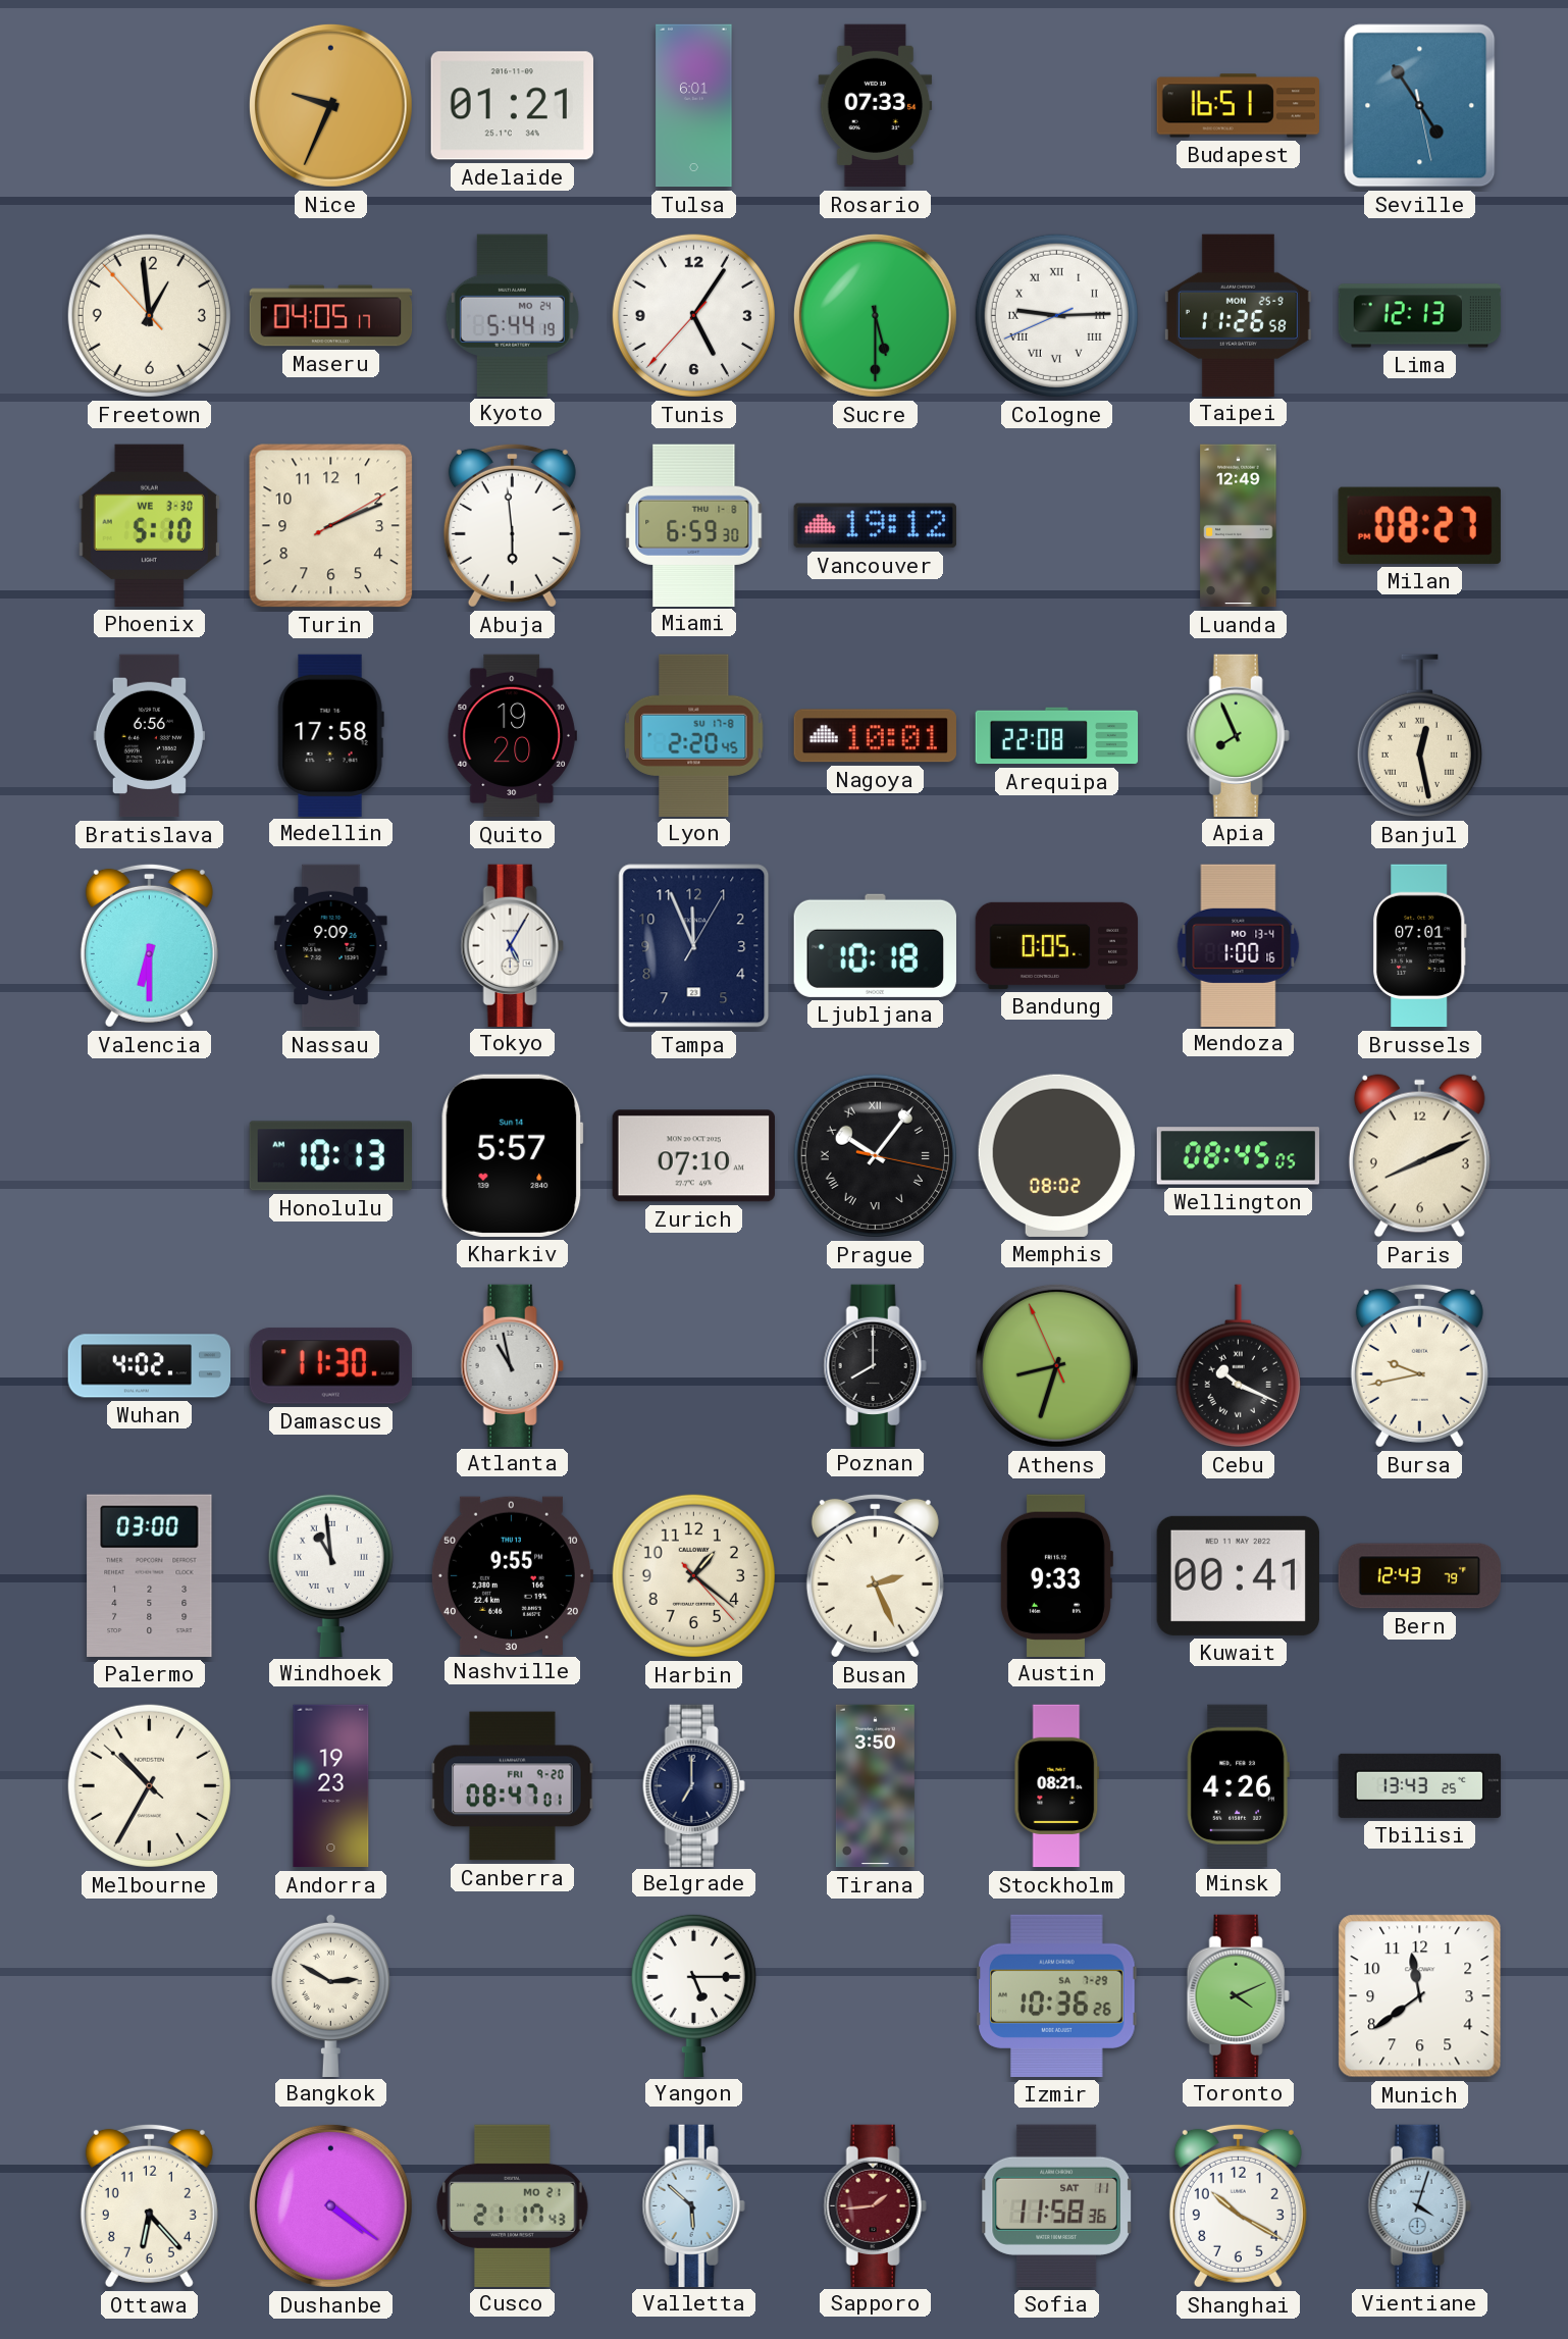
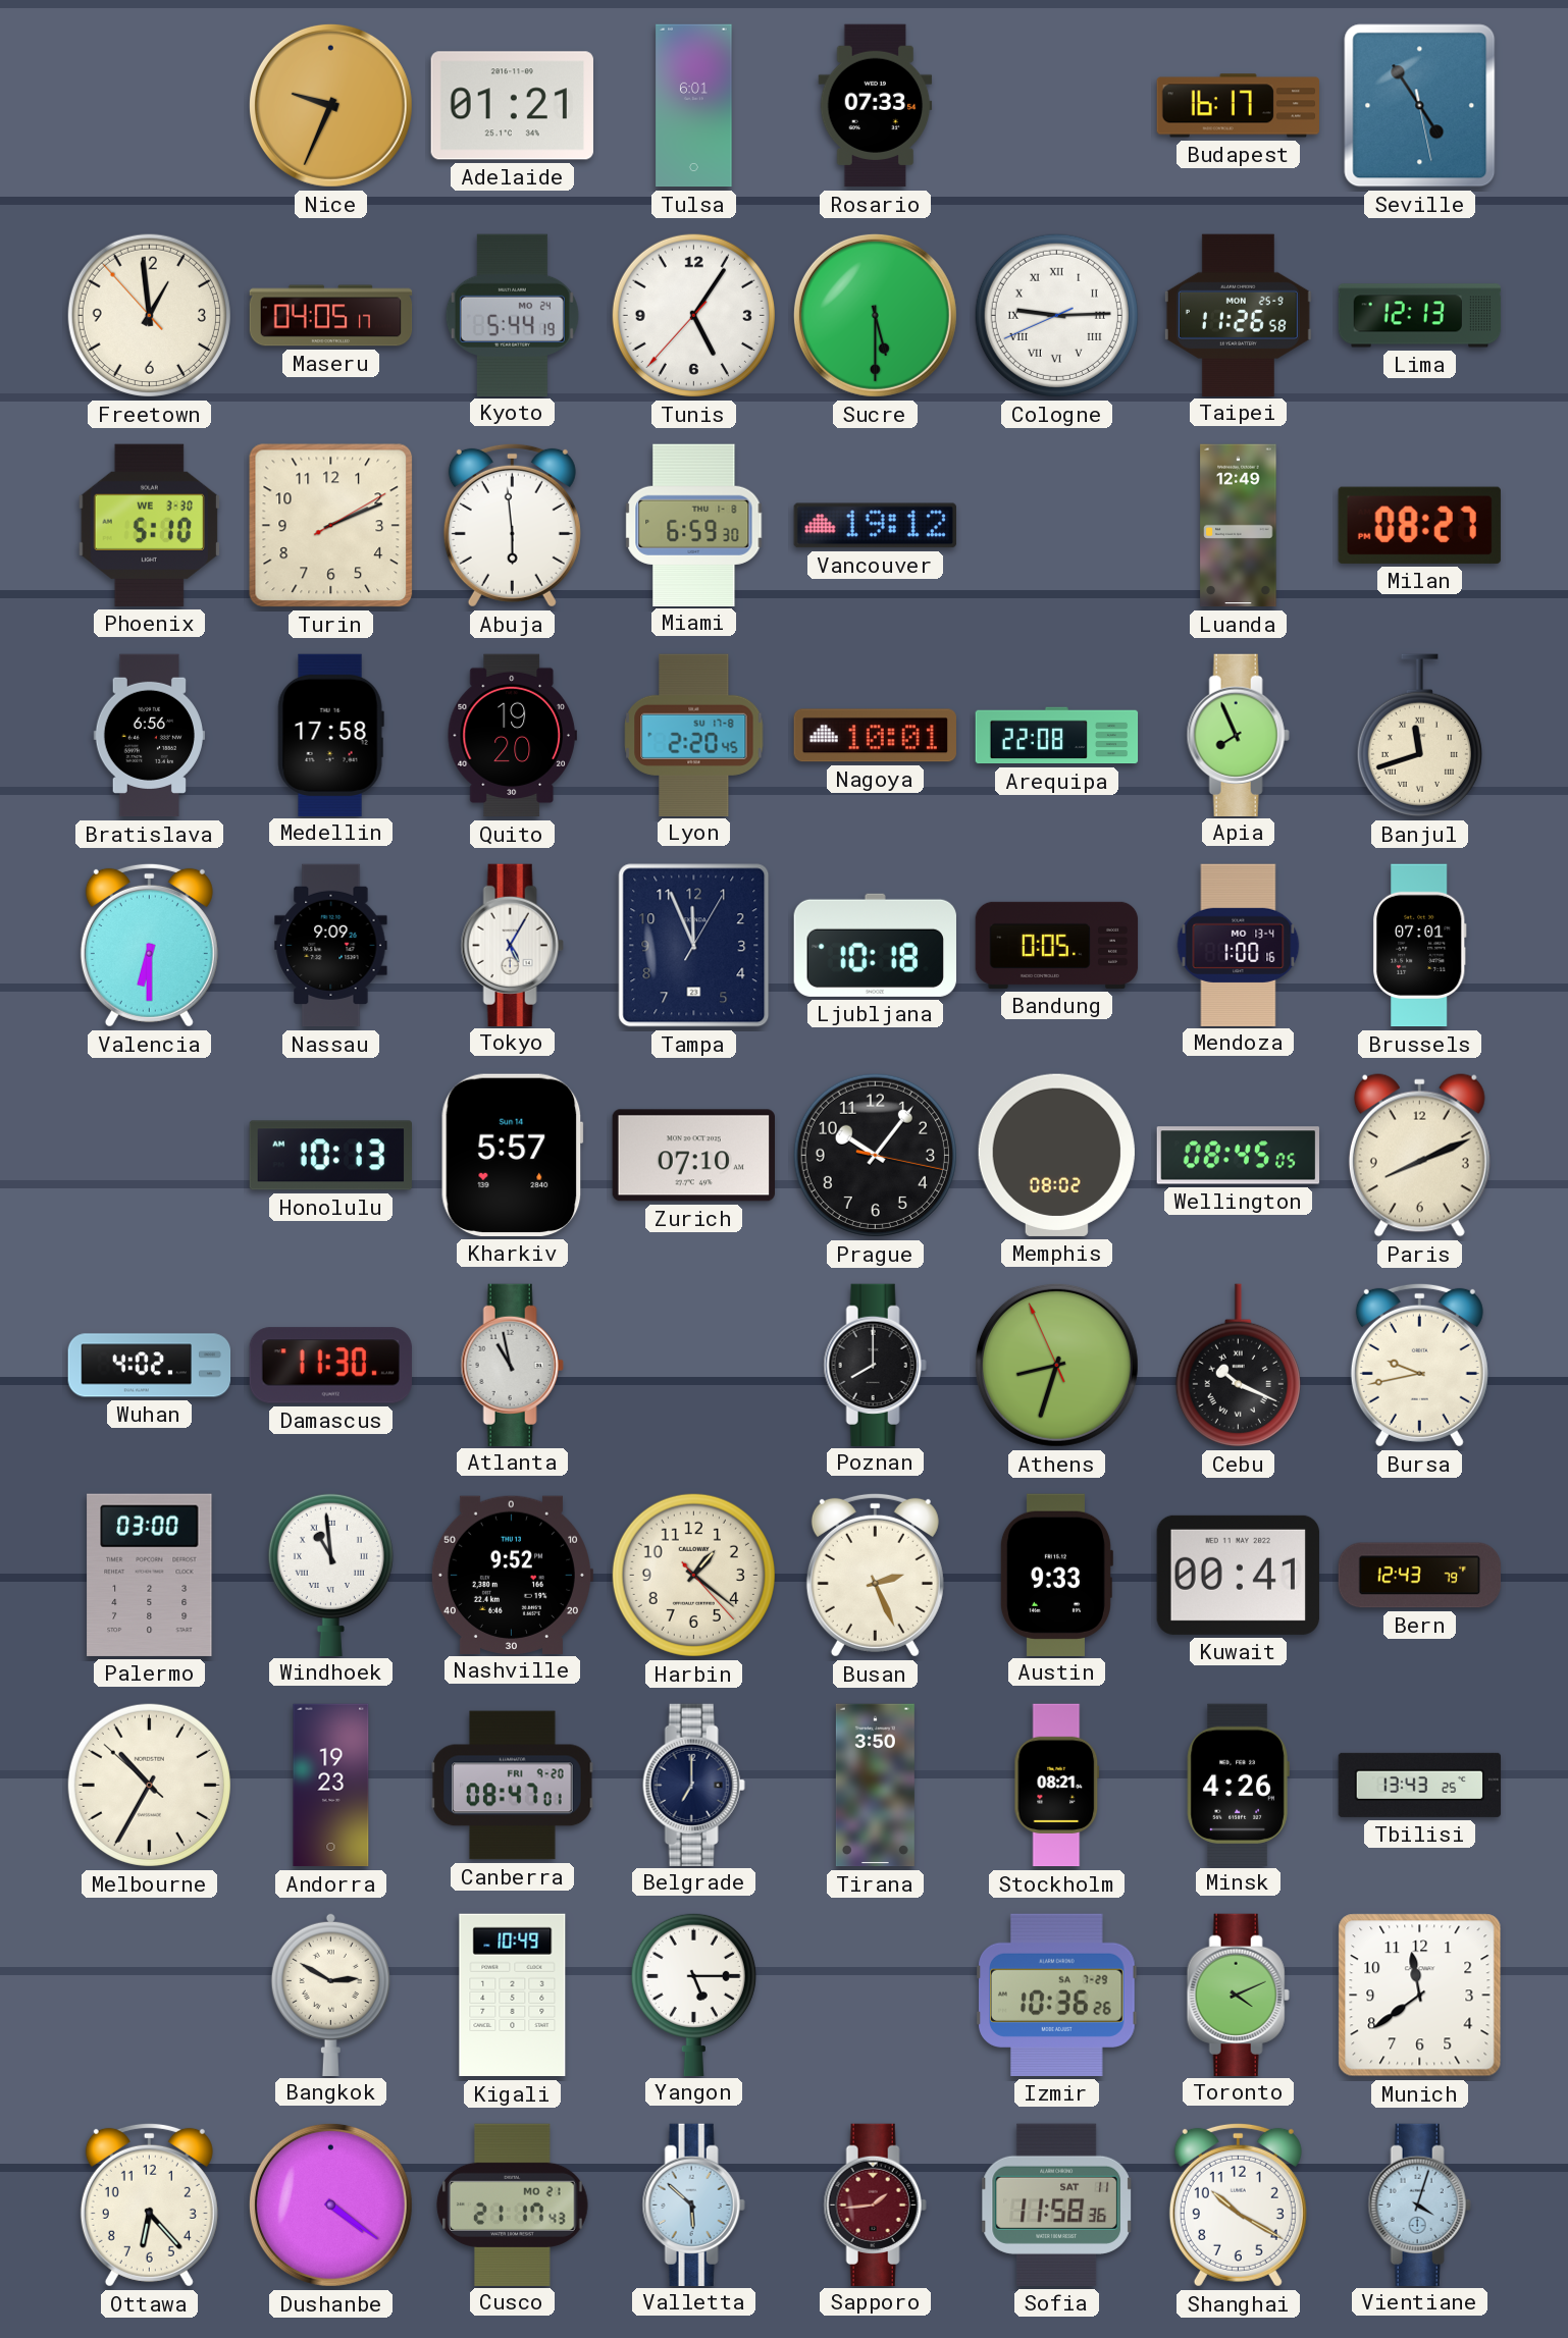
Budapest: 16:51 -> 16:17 (1239, 106)
Banjul: 12:28 -> 11:42 (1419, 736)
Prague numerals: Roman -> Arabic (875, 1155)
Nashville: 9:55 -> 9:52 (512, 1575)
Kigali: none -> 10:49 (513, 1996)
